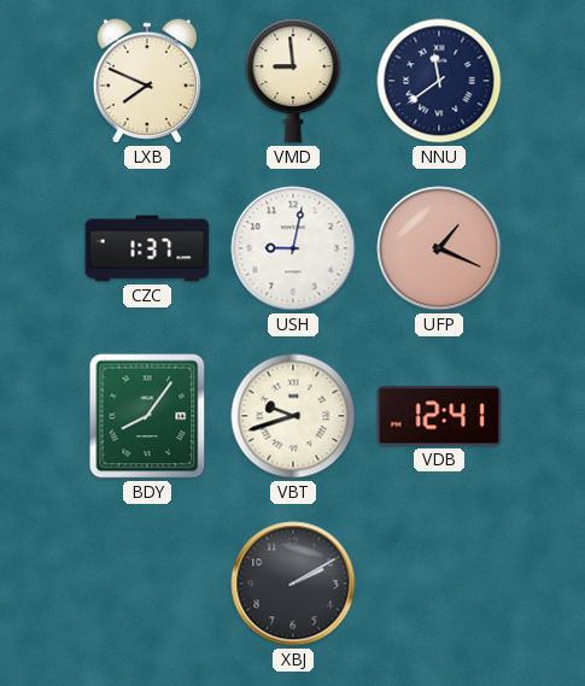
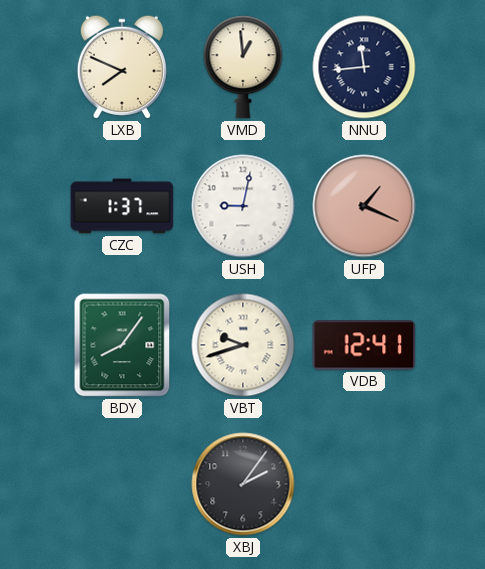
VMD: 8:59 -> 12:59 (243, 67)
NNU: 11:39 -> 11:44 (364, 67)
XBJ: 2:10 -> 2:06 (243, 484)
